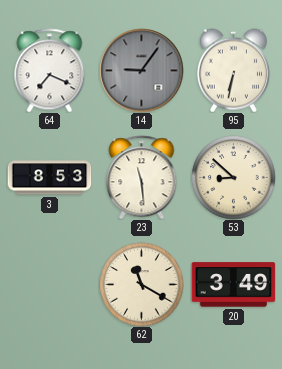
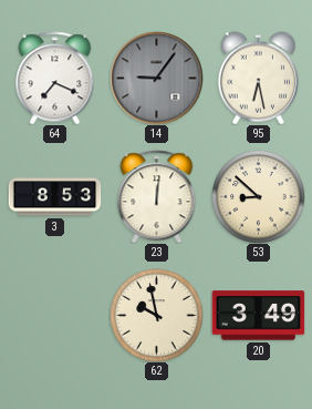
95: 6:32 -> 6:28 (258, 78)
23: 11:29 -> 12:01 (157, 196)
62: 11:20 -> 9:58 (156, 315)
